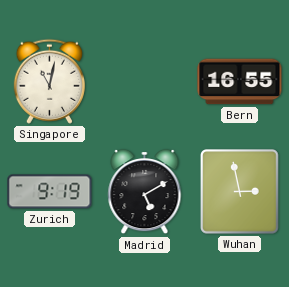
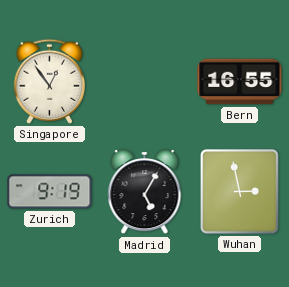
Singapore: 11:02 -> 12:54 (49, 81)
Madrid: 5:10 -> 5:05 (145, 192)
